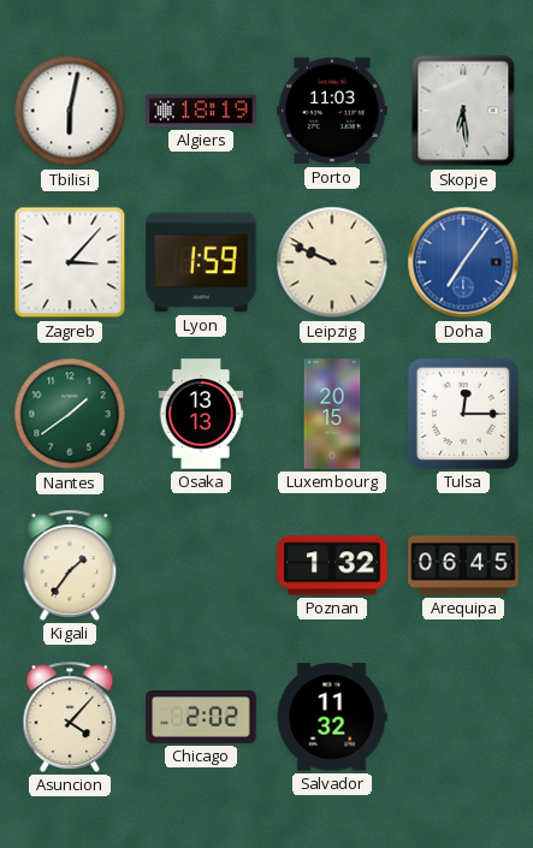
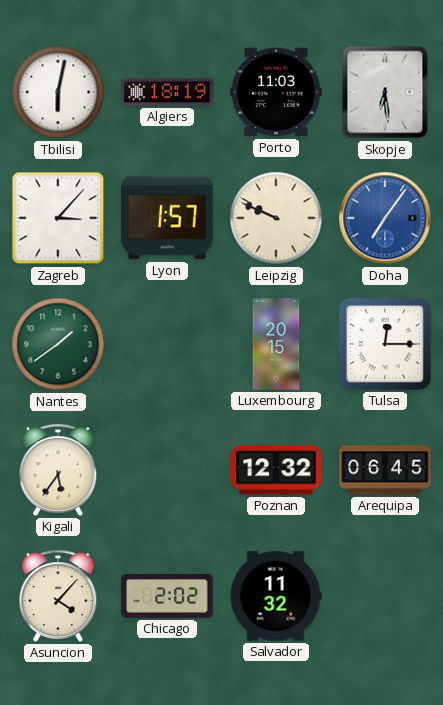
Lyon: 1:59 -> 1:57 (167, 218)
Osaka: 13:13 -> none (201, 414)
Kigali: 1:36 -> 5:36 (58, 470)
Poznan: 1:32 -> 12:32 (276, 470)
